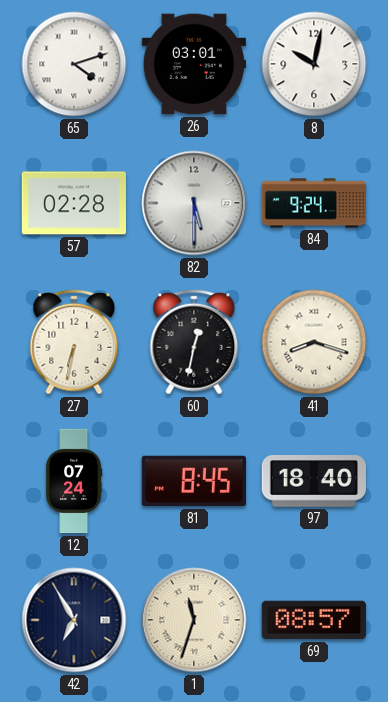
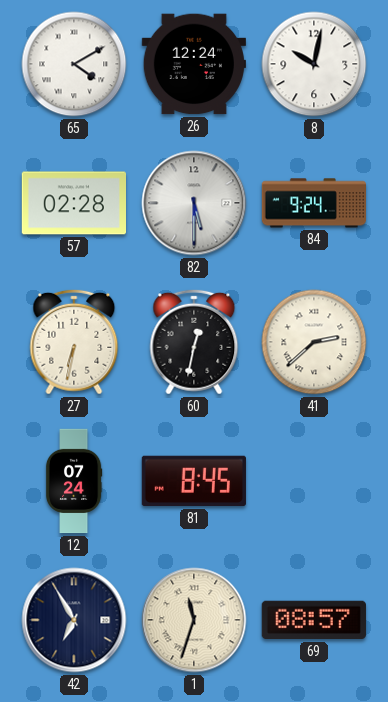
65: 4:12 -> 4:10 (74, 64)
26: 03:01 -> 12:24 (194, 64)
41: 8:18 -> 2:38 (314, 342)
97: 18:40 -> none (314, 482)
